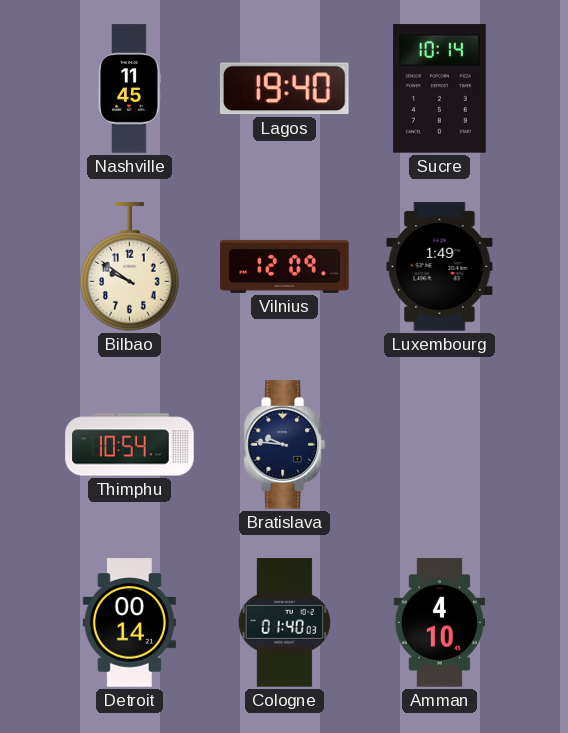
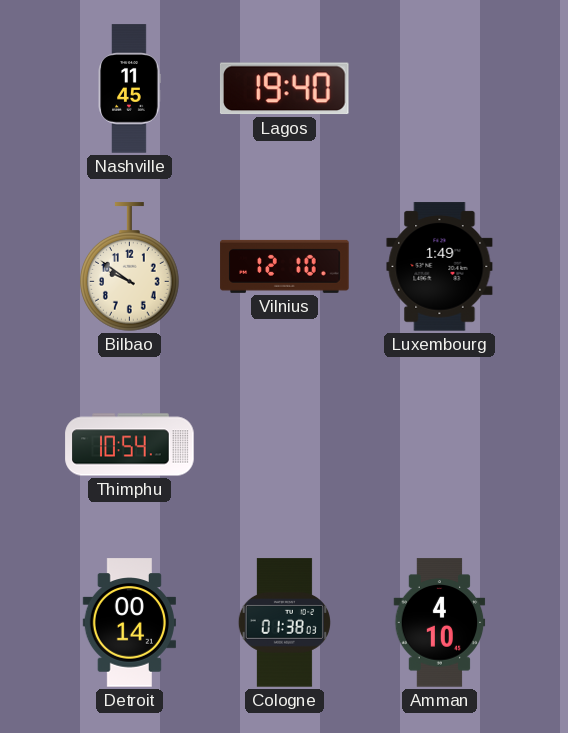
Sucre: 10:14 -> none (440, 89)
Vilnius: 12:09 -> 12:10 (285, 266)
Bratislava: 9:46 -> none (284, 445)
Cologne: 01:40 -> 01:38 (284, 623)
